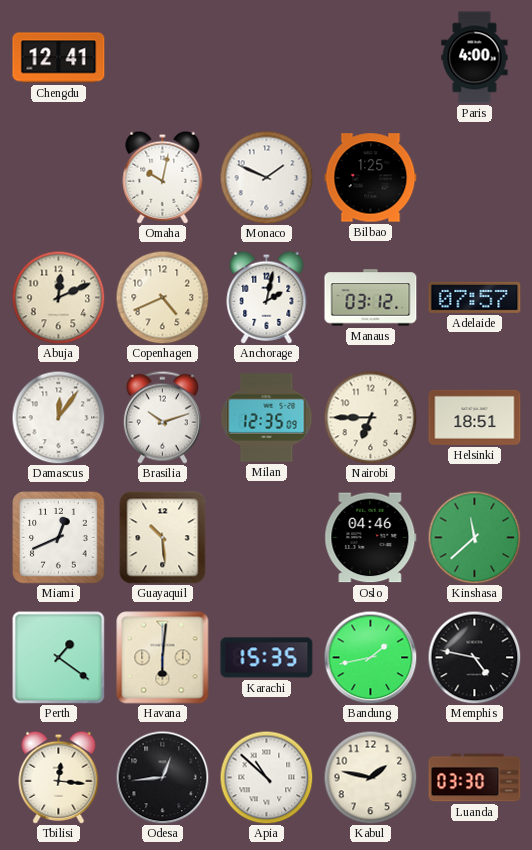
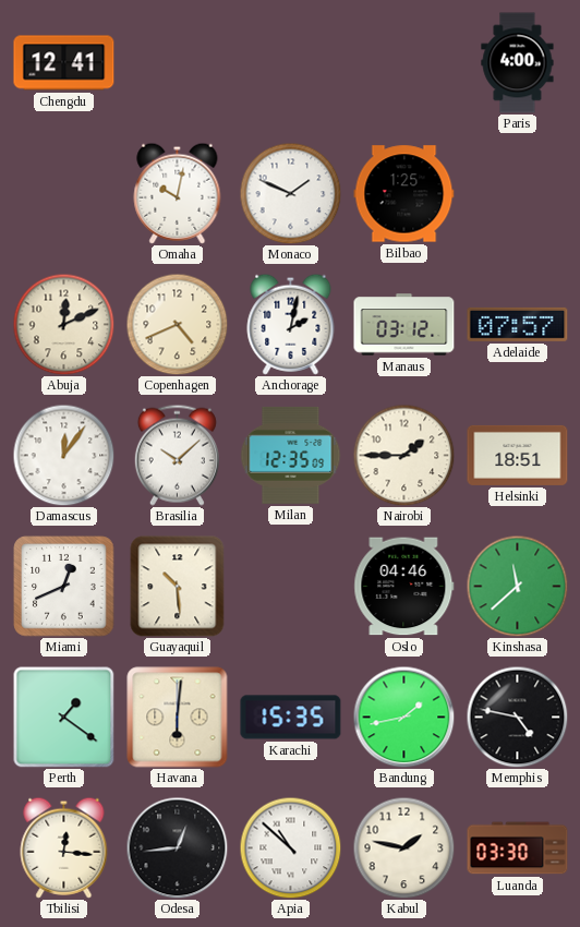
Brasilia: 10:12 -> 10:08 (177, 455)
Nairobi: 6:45 -> 1:45 (403, 455)
